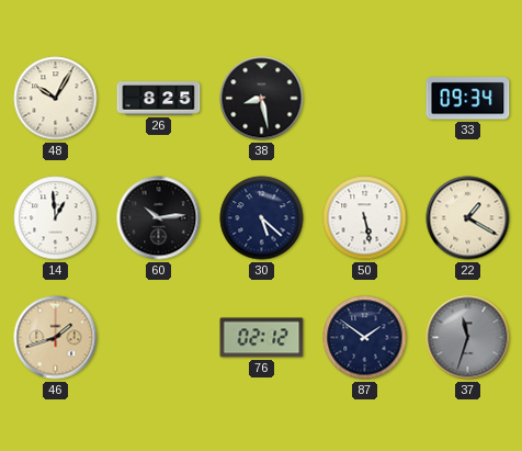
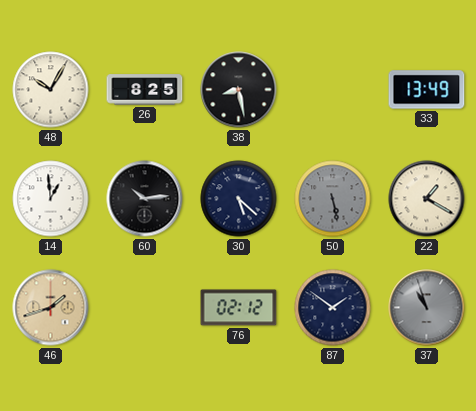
33: 09:34 -> 13:49 (427, 90)
50 dial: white -> grey (333, 199)
37: 11:33 -> 10:57 (427, 308)
